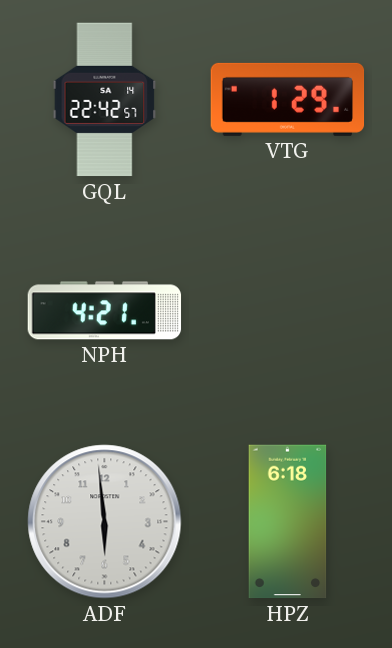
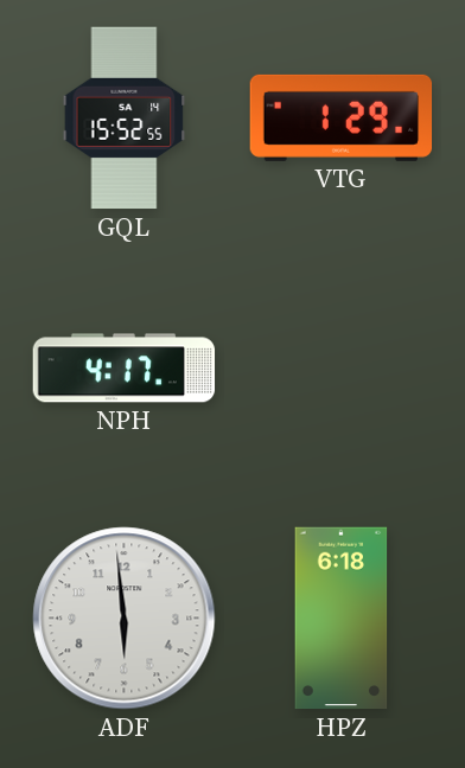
GQL: 22:42 -> 15:52 (125, 119)
NPH: 4:21 -> 4:17 (125, 369)
